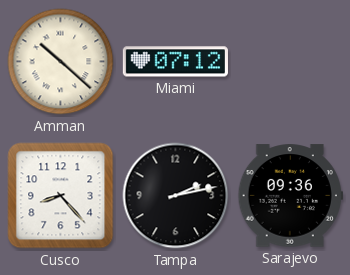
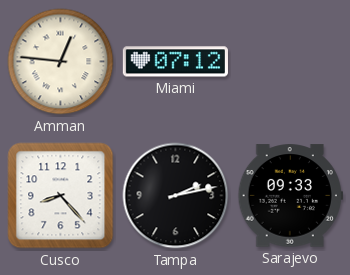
Amman: 10:22 -> 12:46 (61, 62)
Sarajevo: 09:36 -> 09:33 (290, 196)
